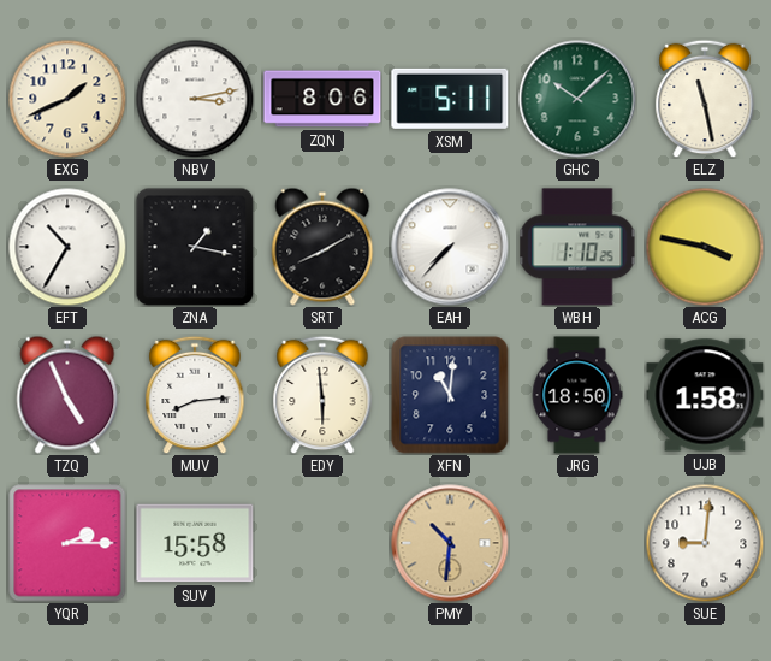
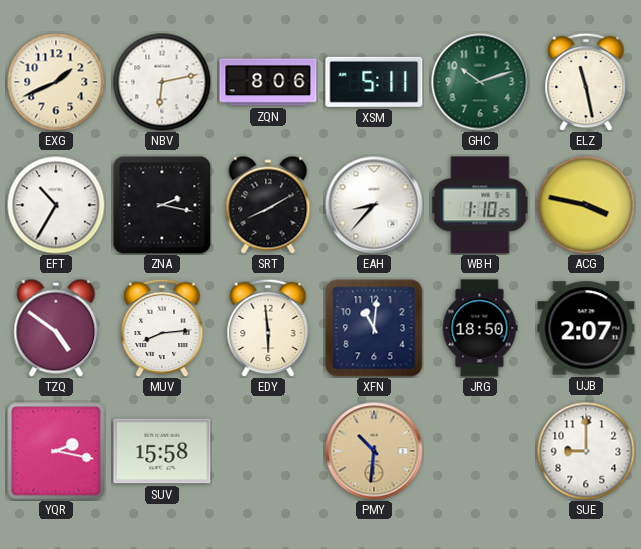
NBV: 3:13 -> 6:13 (162, 82)
GHC: 10:08 -> 10:12 (480, 82)
ZNA: 1:17 -> 2:17 (162, 205)
EAH: 7:37 -> 8:37 (374, 205)
TZQ: 4:56 -> 4:51 (56, 328)
UJB: 1:58 -> 2:07 (586, 328)
YQR: 2:15 -> 2:17 (56, 451)
SUE: 9:01 -> 9:00 (586, 451)
